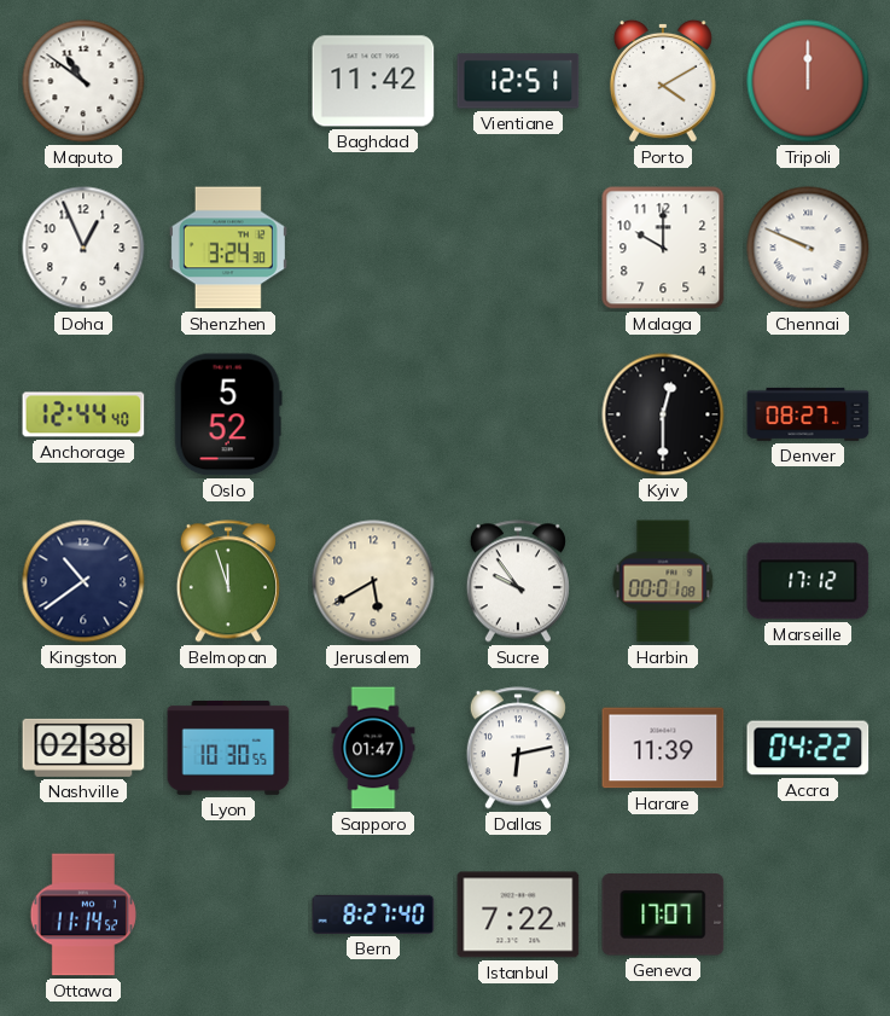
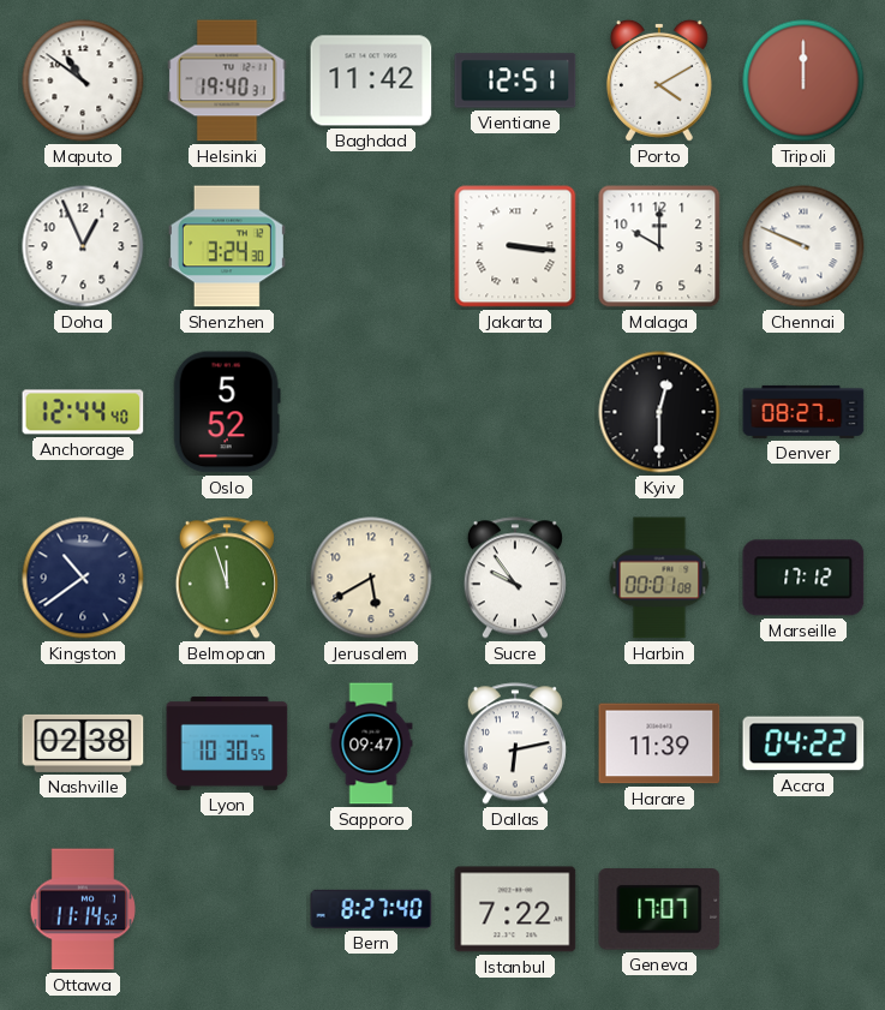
Helsinki: none -> 19:40 (227, 80)
Jakarta: none -> 3:16 (515, 246)
Sapporo: 01:47 -> 09:47 (371, 743)
